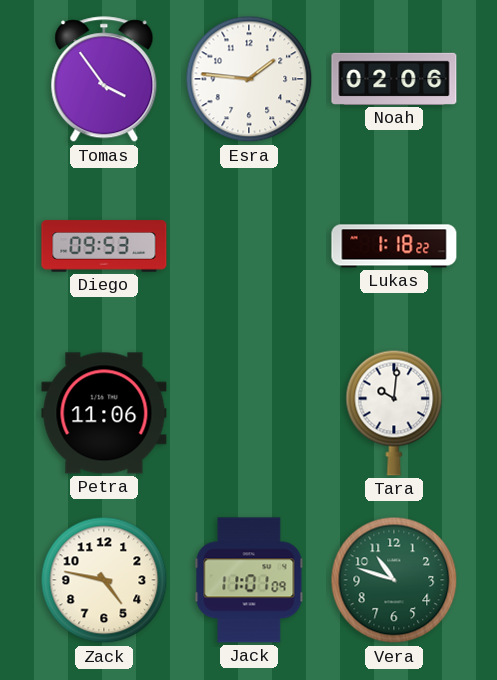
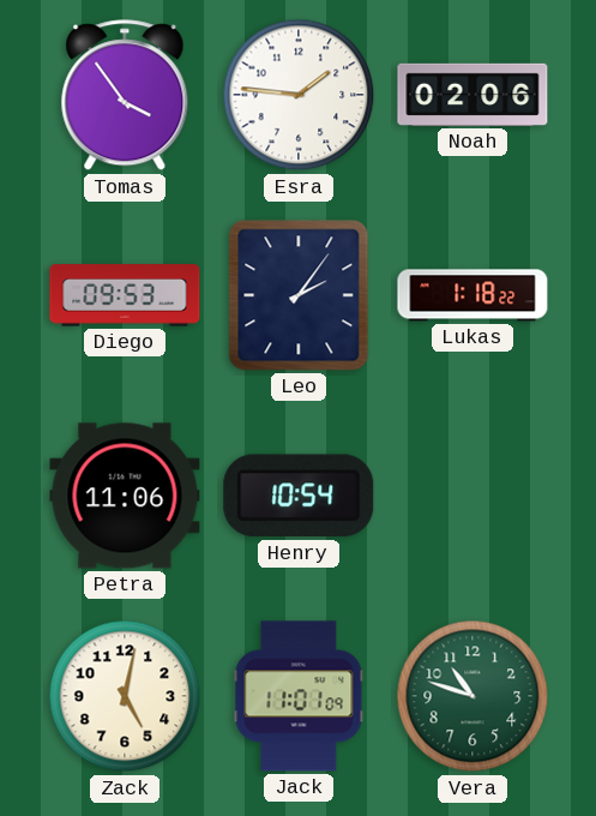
Leo: none -> 2:06 (299, 295)
Henry: none -> 10:54 (299, 496)
Tara: 10:01 -> none (394, 413)
Zack: 4:47 -> 5:02 (125, 696)
